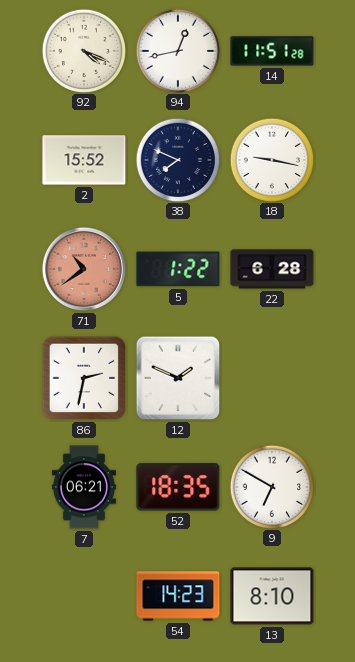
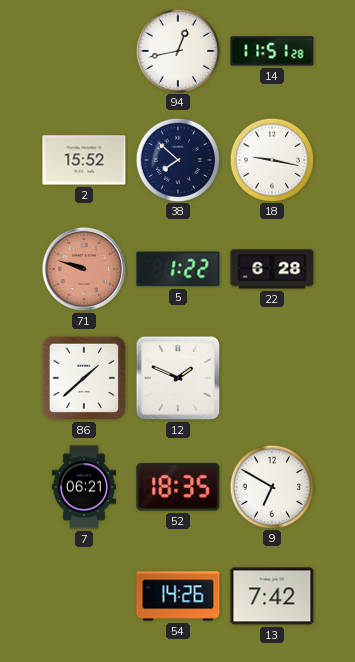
92: 4:19 -> none (83, 50)
38: 7:49 -> 7:52 (177, 159)
71: 10:39 -> 9:48 (84, 269)
86: 2:32 -> 1:38 (84, 378)
54: 14:23 -> 14:26 (178, 596)
13: 8:10 -> 7:42 (272, 596)
